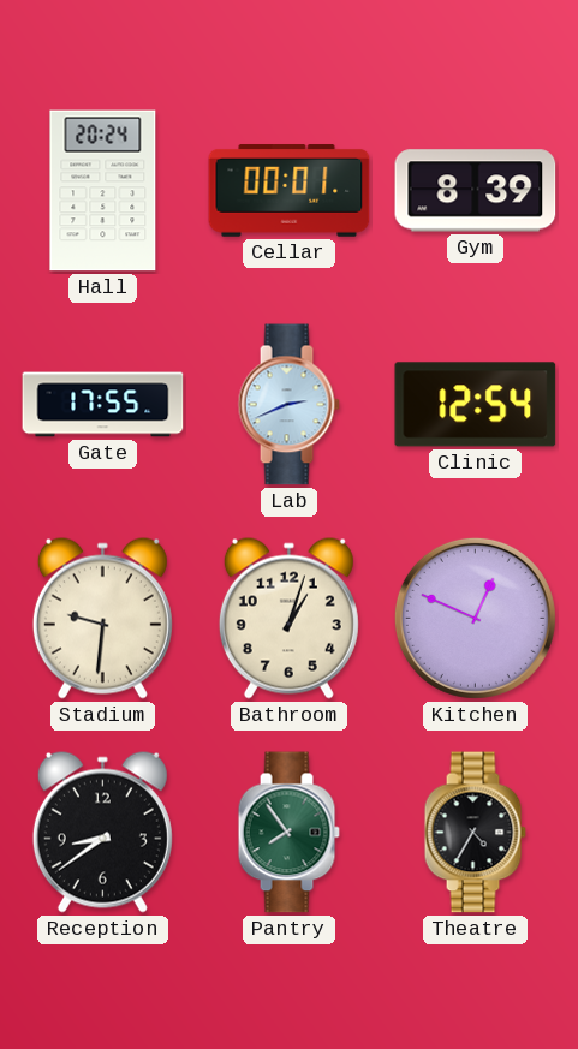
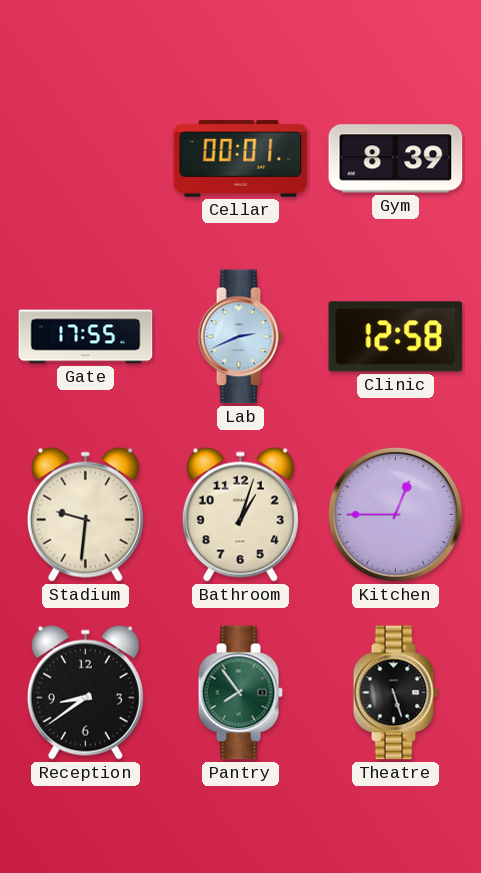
Hall: 20:24 -> none (103, 191)
Clinic: 12:54 -> 12:58 (396, 337)
Kitchen: 12:49 -> 12:45 (395, 514)
Theatre: 4:35 -> 5:27 (395, 693)
